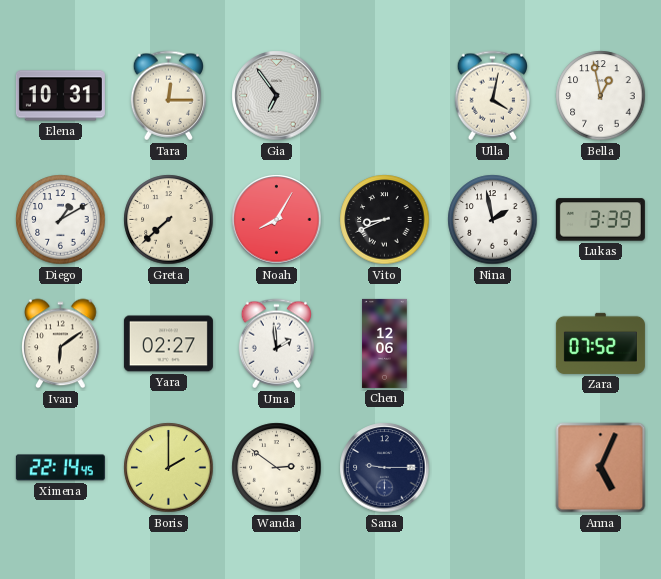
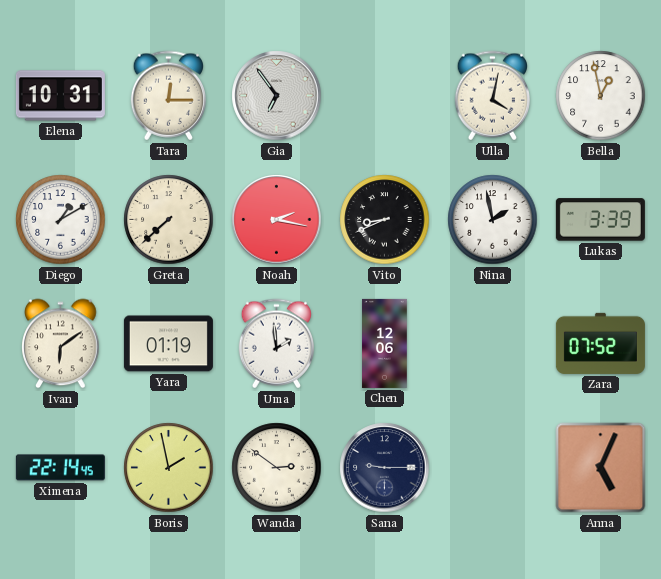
Noah: 8:05 -> 2:17 (277, 220)
Yara: 02:27 -> 01:19 (168, 344)
Boris: 2:00 -> 1:58 (169, 468)
